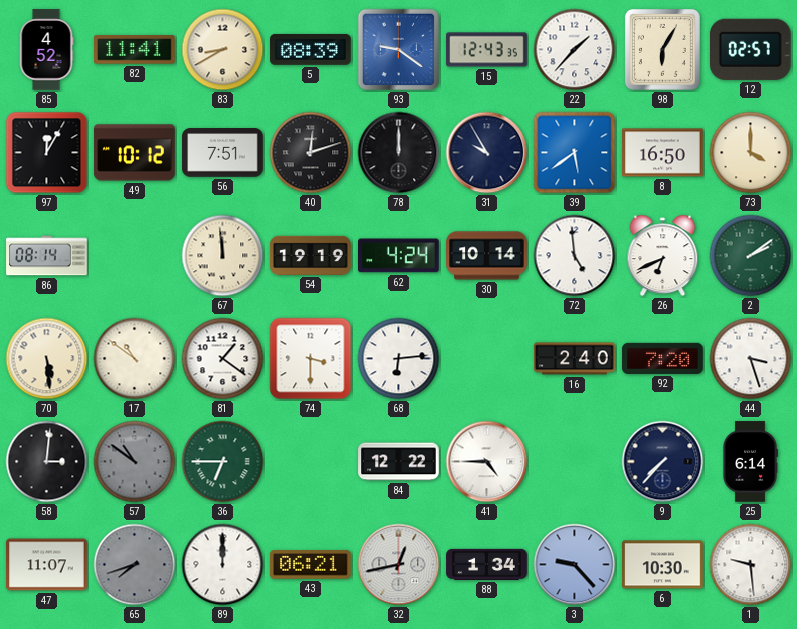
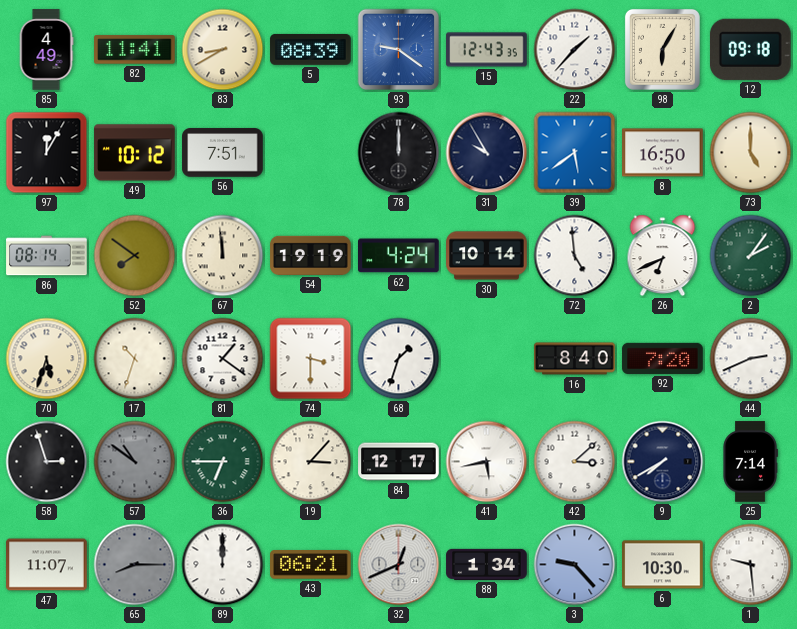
85: 4:52 -> 4:49 (46, 50)
12: 02:57 -> 09:18 (750, 49)
40: 12:12 -> none (311, 153)
73: 4:00 -> 5:00 (751, 153)
52: none -> 7:51 (135, 256)
2: 2:09 -> 2:06 (751, 256)
70: 5:29 -> 5:33 (47, 359)
17: 10:51 -> 10:33 (135, 359)
68: 6:14 -> 1:33 (399, 359)
16: 2:40 -> 8:40 (575, 359)
44: 3:27 -> 2:41 (751, 359)
58: 3:01 -> 2:57 (47, 462)
19: none -> 3:07 (311, 462)
84: 12:22 -> 12:17 (399, 462)
41: 4:45 -> 5:43 (487, 462)
42: none -> 3:08 (575, 462)
9: 7:37 -> 7:40 (663, 462)
25: 6:14 -> 7:14 (750, 462)
65: 7:42 -> 8:15 (135, 565)
32: 12:43 -> 12:41 (399, 565)
